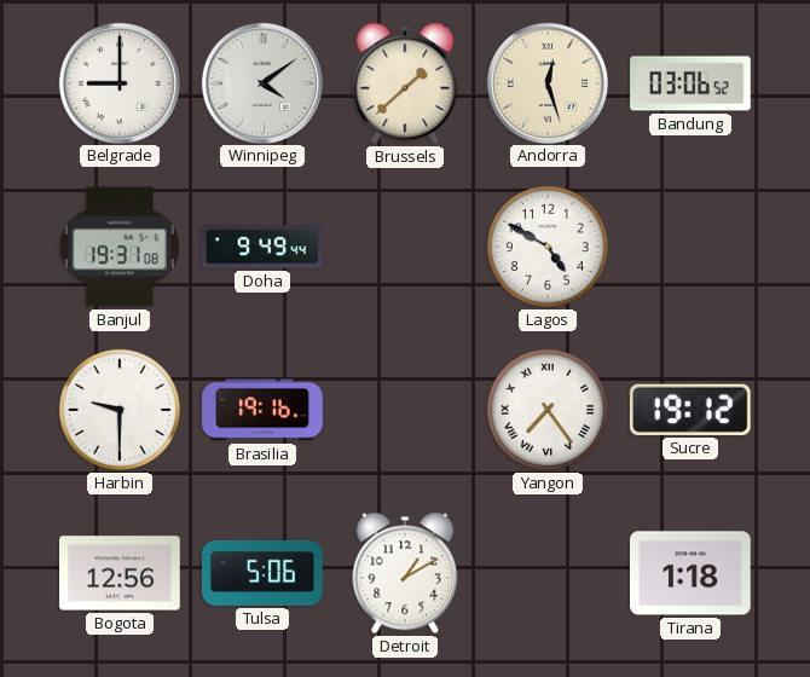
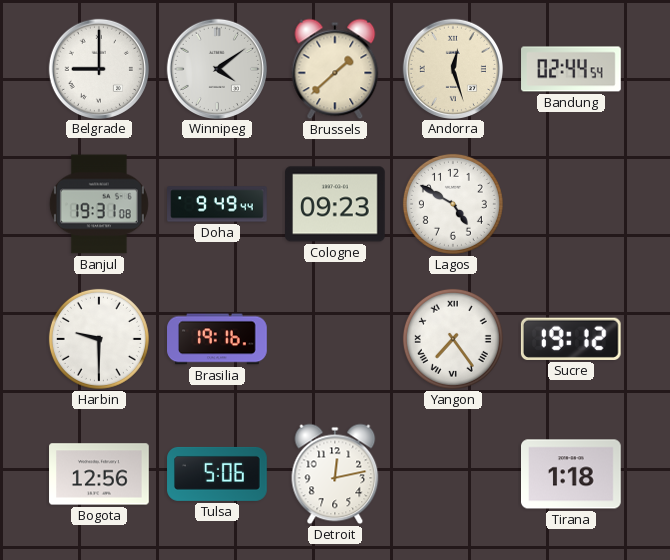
Bandung: 03:06 -> 02:44 (571, 69)
Cologne: none -> 09:23 (336, 204)
Detroit: 1:10 -> 12:13 (335, 474)
